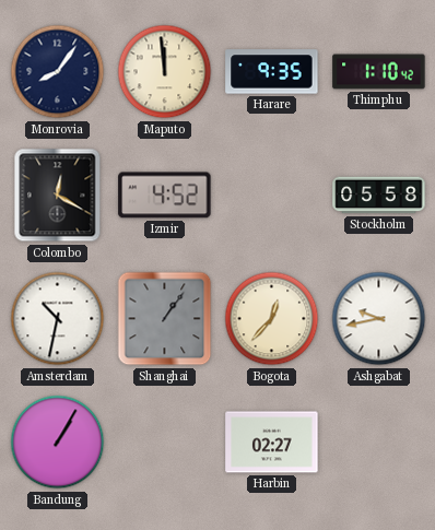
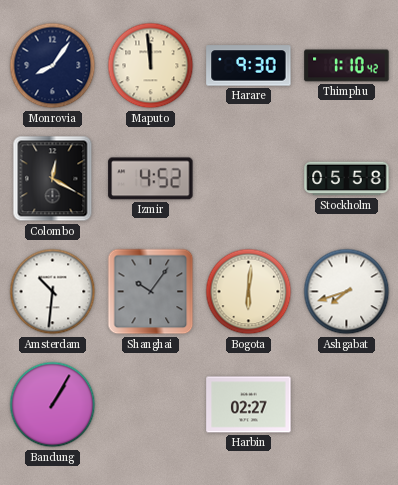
Harare: 9:35 -> 9:30 (249, 66)
Amsterdam: 10:32 -> 10:31 (53, 292)
Shanghai: 1:06 -> 10:06 (151, 292)
Bogota: 12:37 -> 6:01 (249, 292)
Ashgabat: 9:43 -> 7:42 (347, 292)
